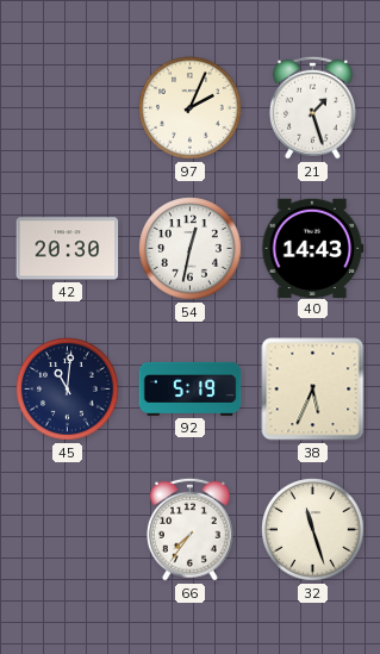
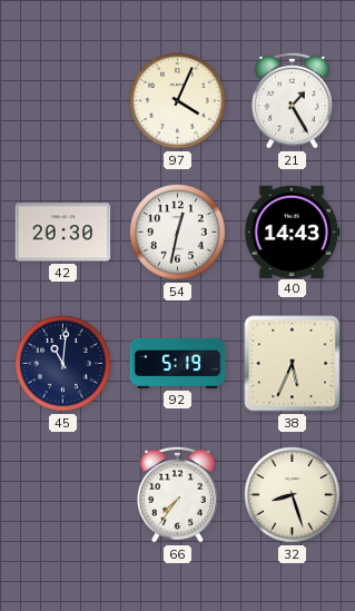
97: 2:04 -> 4:04 (178, 101)
21: 1:27 -> 1:25 (292, 100)
32: 11:27 -> 8:27 (293, 495)
